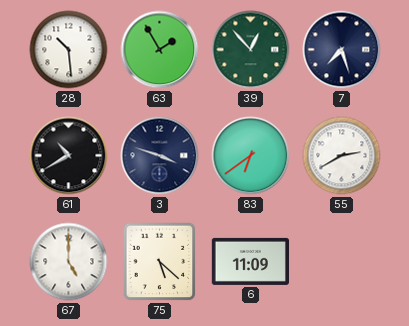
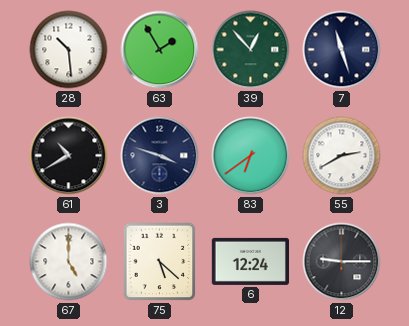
7: 7:27 -> 11:27 (342, 50)
6: 11:09 -> 12:24 (250, 261)
12: none -> 9:15 (342, 262)
